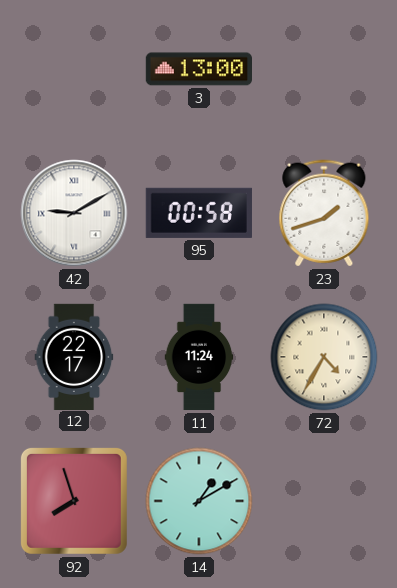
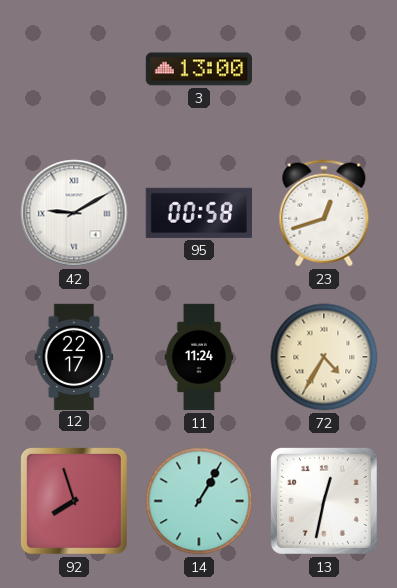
23: 1:42 -> 12:42 (324, 213)
14: 1:10 -> 1:05 (199, 501)
13: none -> 12:32 (324, 501)
